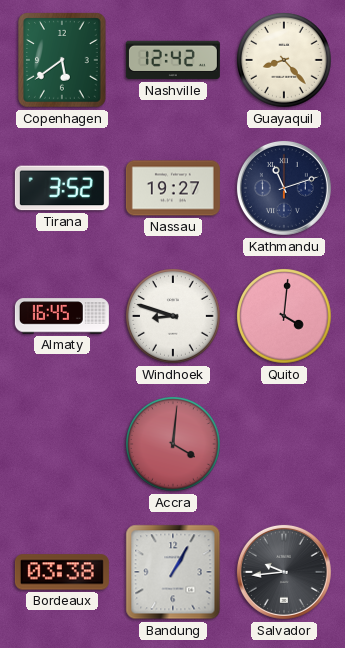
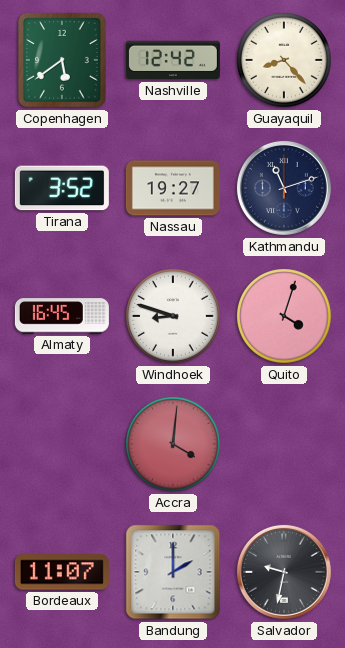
Quito: 4:01 -> 4:03 (285, 317)
Bordeaux: 03:38 -> 11:07 (62, 572)
Bandung: 1:05 -> 2:00 (173, 572)
Salvador: 9:44 -> 9:32 (284, 572)
